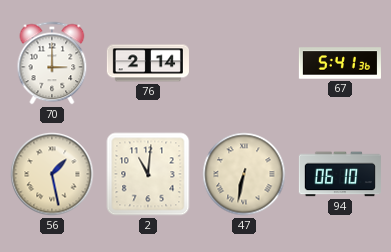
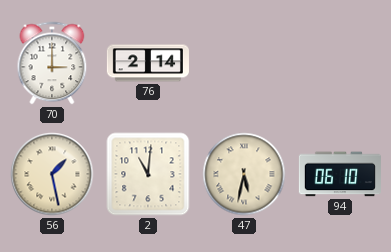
67: 5:41 -> none (340, 63)
47: 6:32 -> 5:32 (244, 174)
